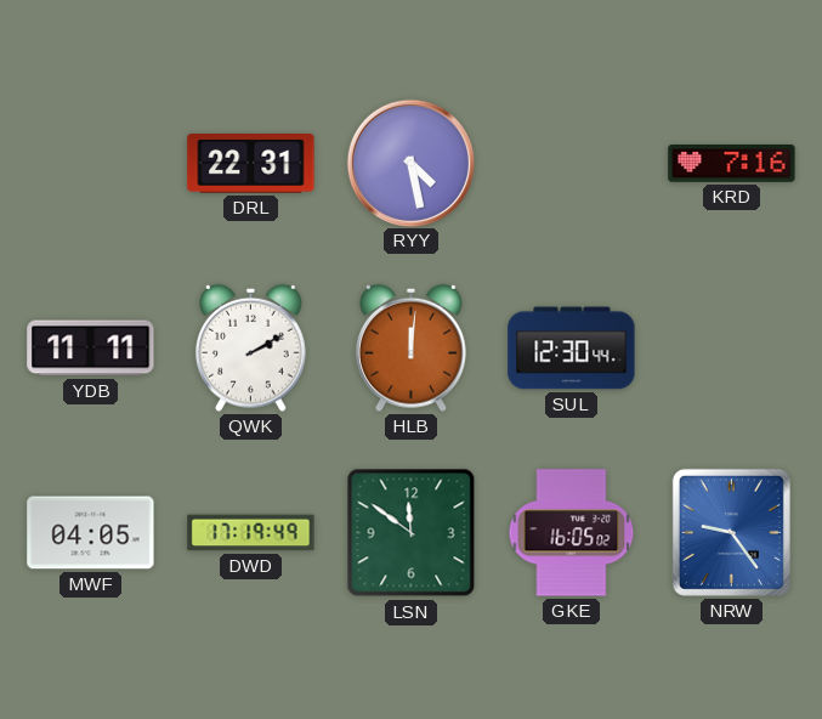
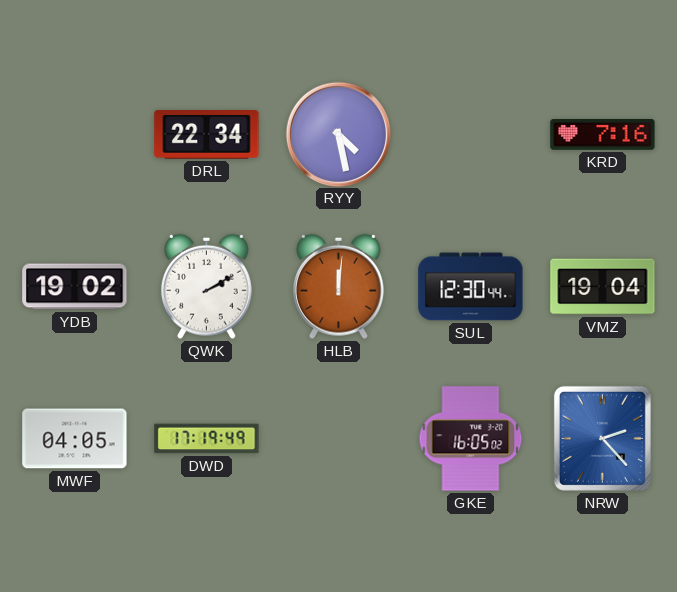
DRL: 22:31 -> 22:34 (207, 135)
YDB: 11:11 -> 19:02 (75, 287)
VMZ: none -> 19:04 (603, 287)
LSN: 11:51 -> none (412, 533)
NRW: 9:24 -> 2:23 (602, 438)
